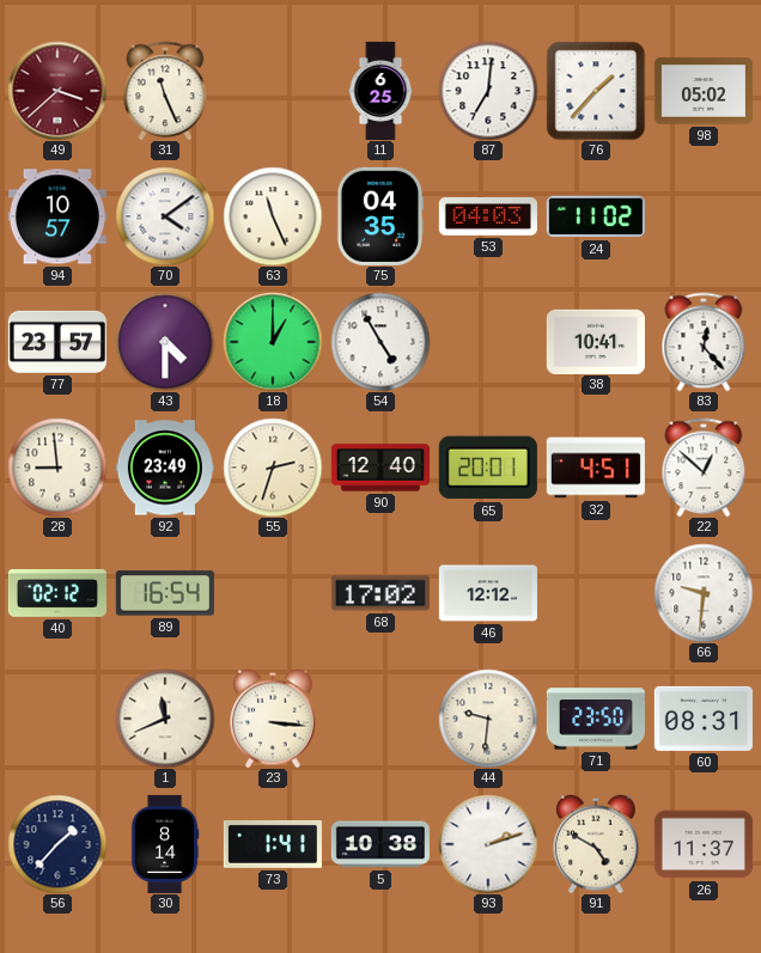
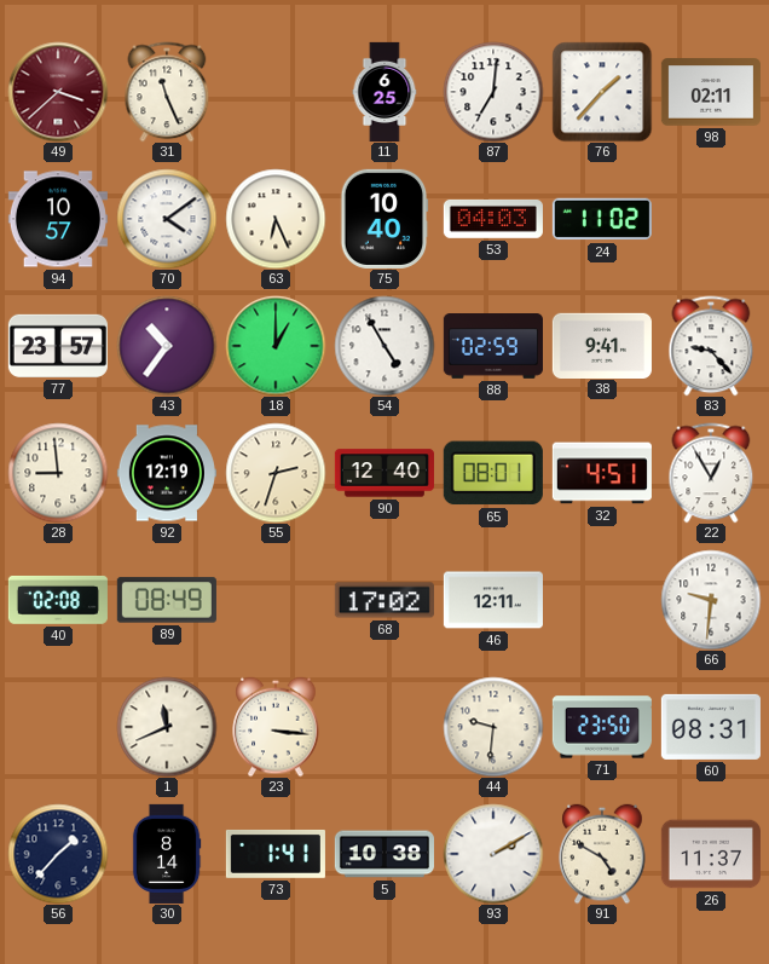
98: 05:02 -> 02:11 (711, 92)
63: 11:26 -> 6:26 (276, 219)
75: 04:35 -> 10:40 (384, 219)
43: 4:30 -> 10:36 (167, 346)
88: none -> 02:59 (493, 347)
38: 10:41 -> 9:41 (602, 345)
83: 12:23 -> 9:23 (711, 346)
92: 23:49 -> 12:19 (167, 473)
65: 20:01 -> 08:01 (493, 473)
22: 12:52 -> 12:55 (711, 473)
40: 02:12 -> 02:08 (58, 600)
89: 16:54 -> 08:49 (167, 600)
46: 12:12 -> 12:11 (493, 600)
93: 2:12 -> 2:10 (493, 854)
